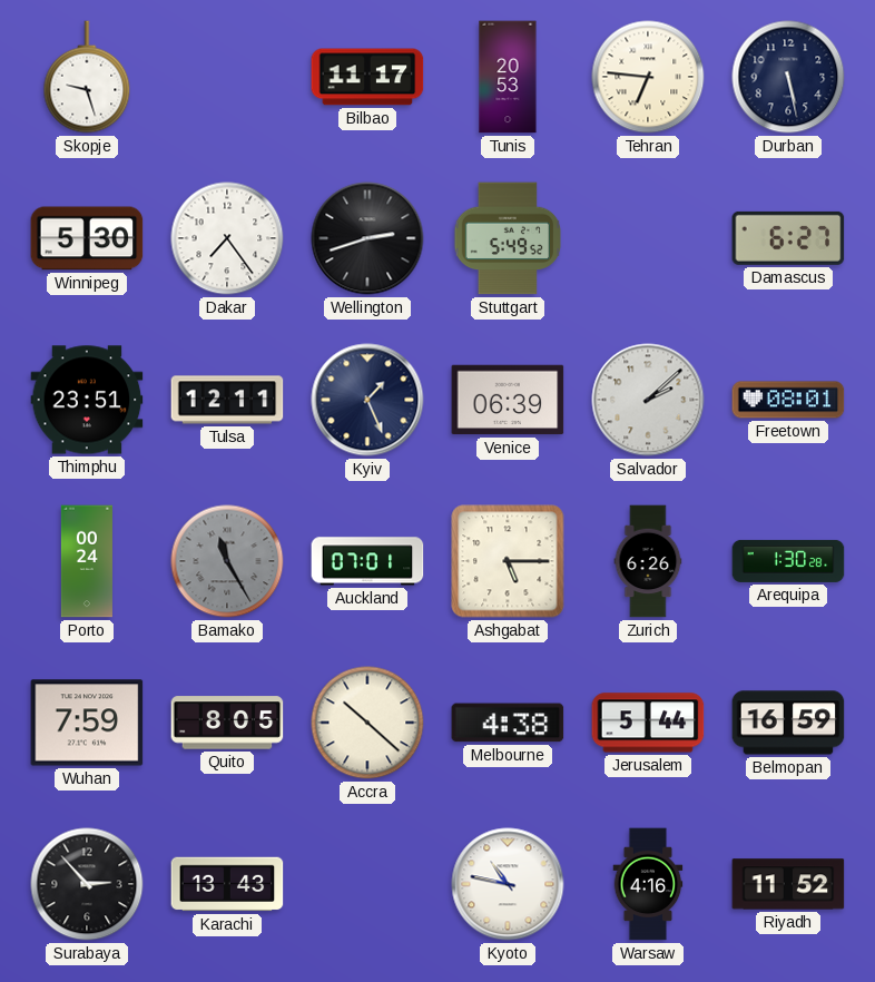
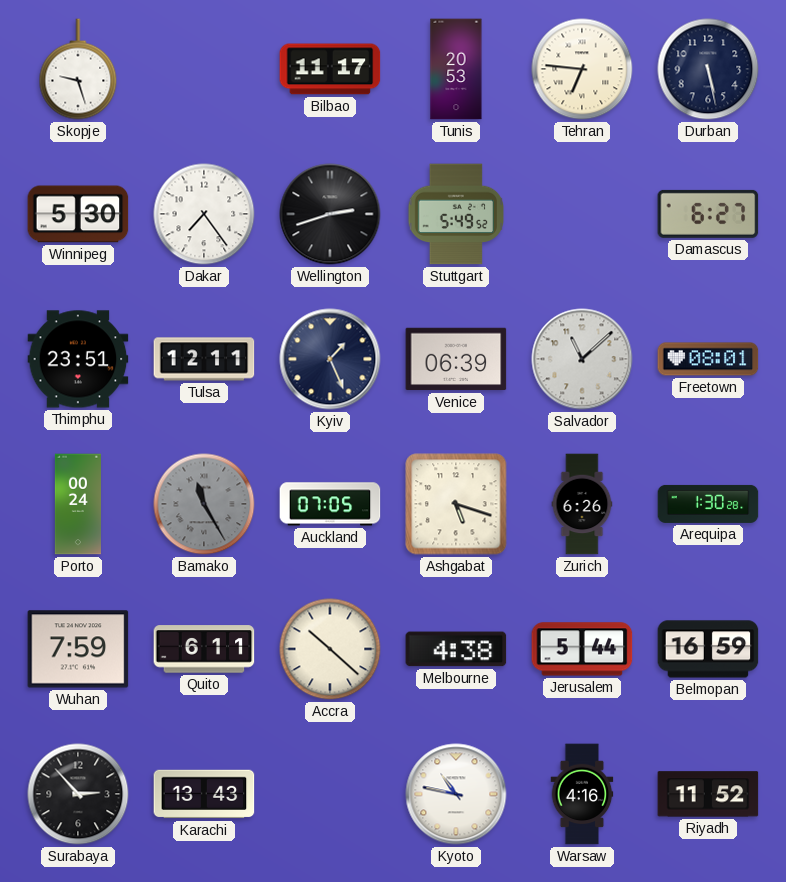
Salvador: 2:08 -> 11:08 (582, 359)
Auckland: 07:01 -> 07:05 (330, 504)
Ashgabat: 5:15 -> 5:18 (456, 504)
Quito: 8:05 -> 6:11 (204, 649)
